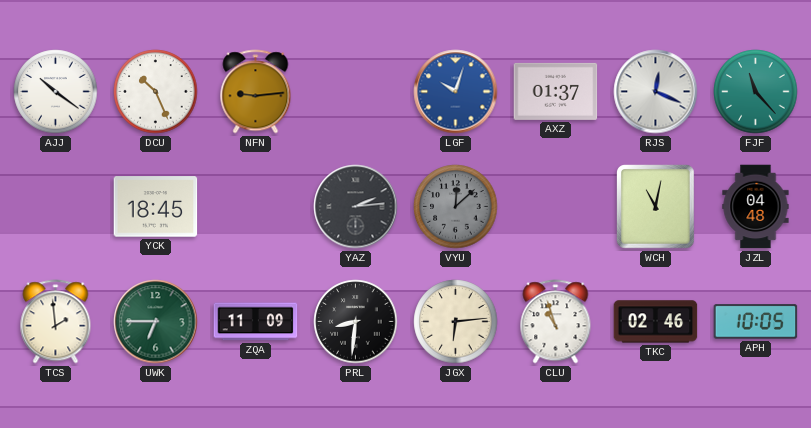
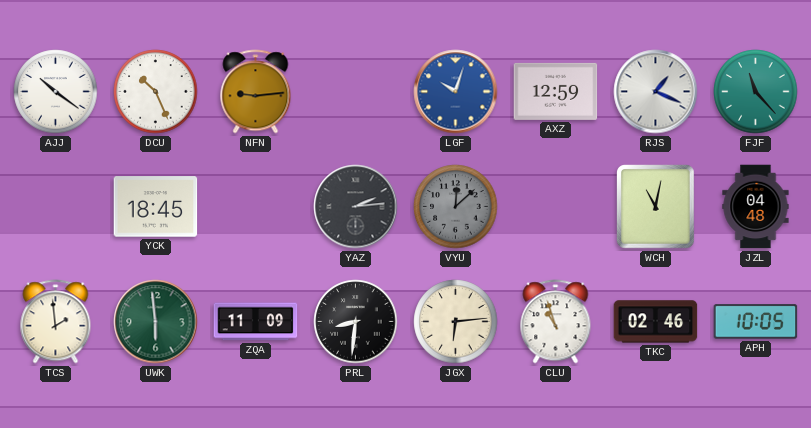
AXZ: 01:37 -> 12:59 (556, 91)
RJS: 12:19 -> 1:19 (656, 92)
UWK: 6:45 -> 5:59 (156, 322)
